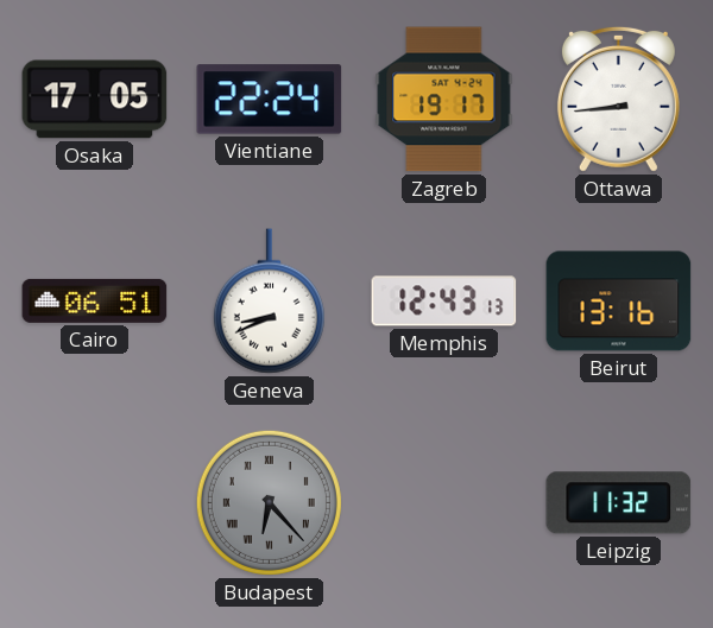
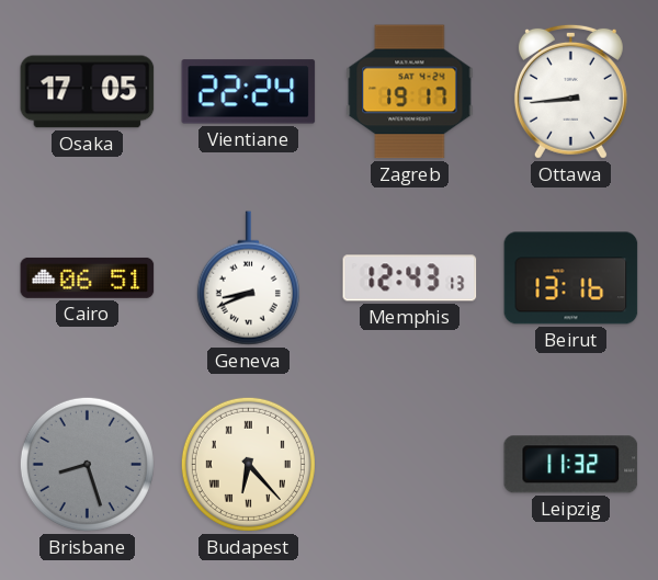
Brisbane: none -> 8:27 (87, 464)
Budapest dial: grey -> cream (248, 464)
